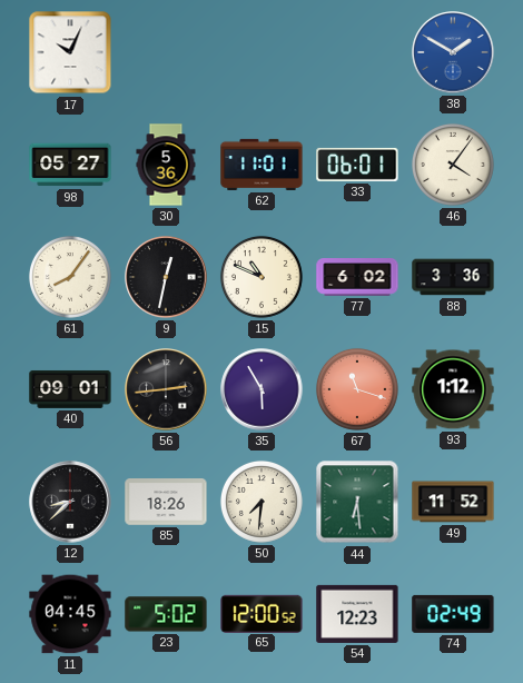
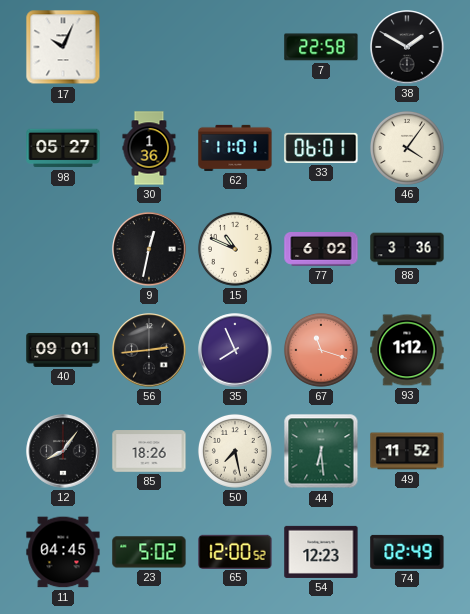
7: none -> 22:58 (321, 47)
38 dial: blue -> black (407, 47)
30: 5:36 -> 1:36 (149, 148)
61: 8:06 -> none (70, 277)
35: 5:55 -> 7:56 (235, 350)
12: 8:38 -> 8:06 (63, 451)
50: 7:31 -> 7:28 (235, 451)
